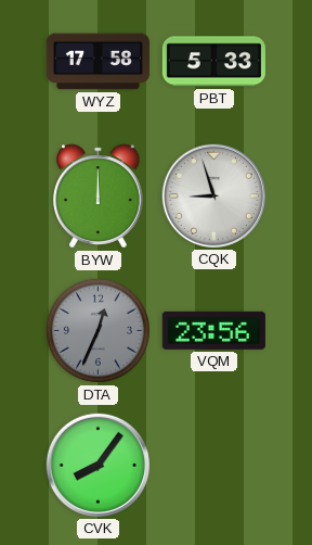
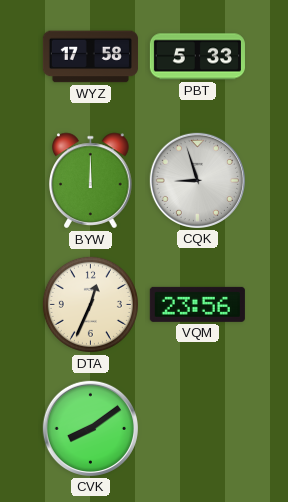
DTA dial: grey -> cream (90, 304)
CVK: 8:06 -> 8:09 (90, 428)
